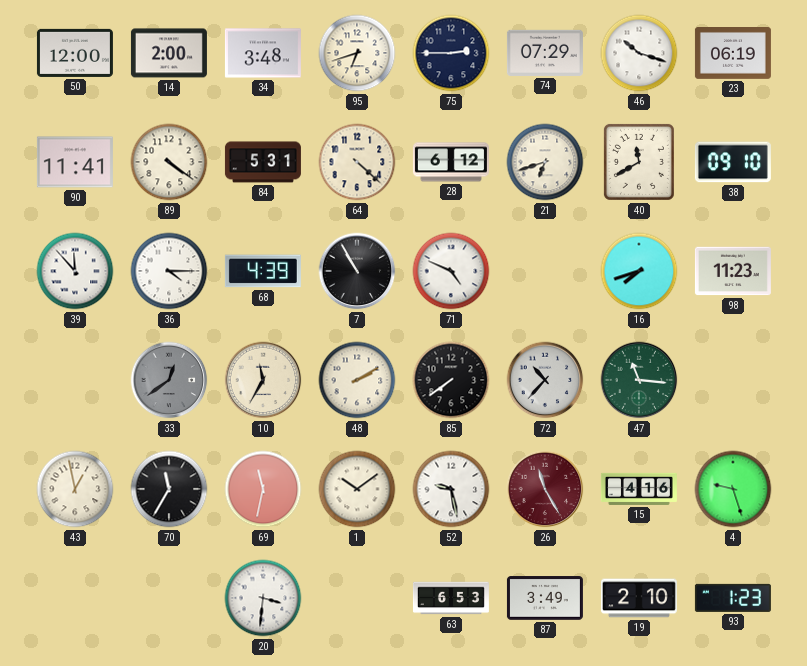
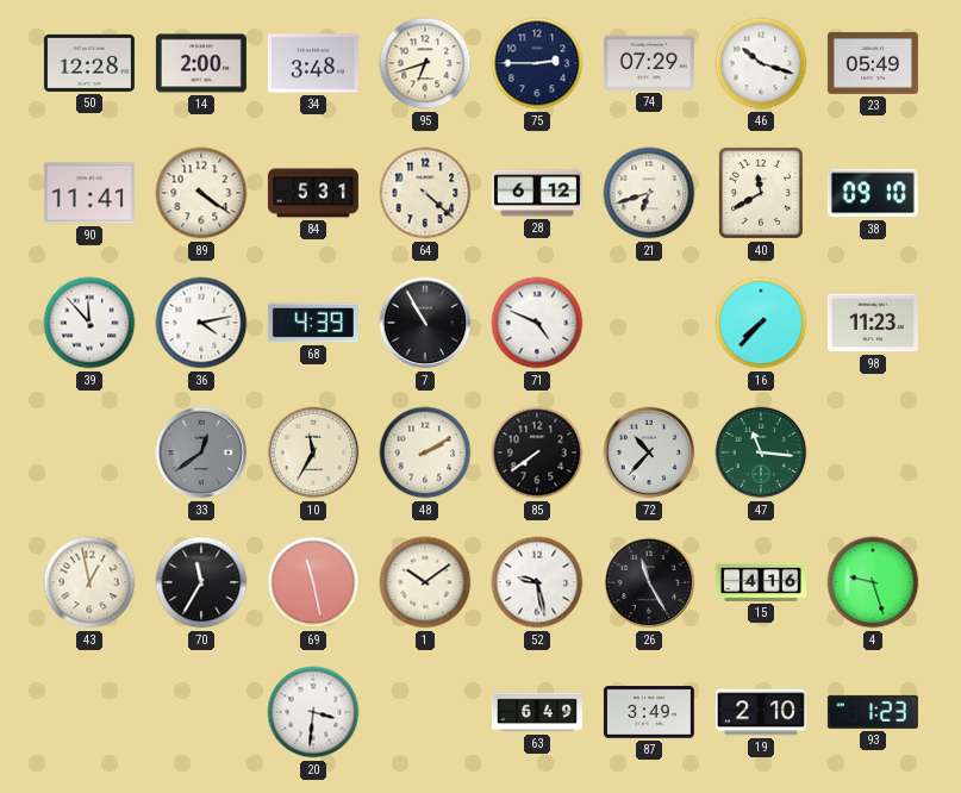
50: 12:00 -> 12:28 (89, 63)
23: 06:19 -> 05:49 (873, 64)
36: 4:15 -> 4:13 (201, 323)
16: 7:42 -> 7:37 (761, 323)
69: 11:32 -> 11:28 (313, 582)
26 dial: burgundy -> black (649, 582)
63: 6:53 -> 6:49 (537, 712)
